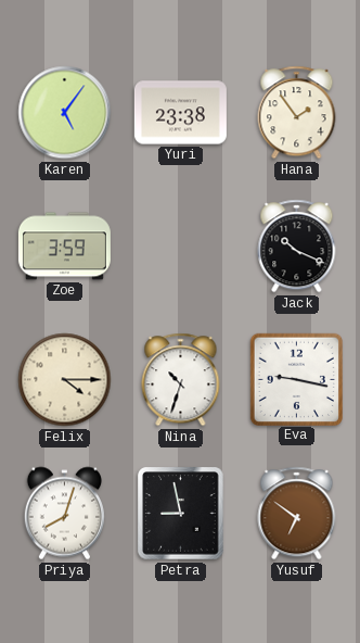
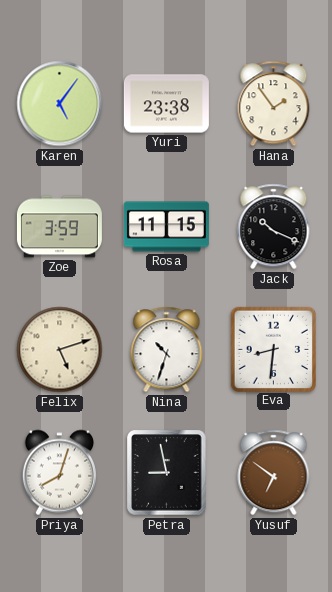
Rosa: none -> 11:15 (166, 227)
Felix: 4:15 -> 5:12 (60, 350)
Eva: 9:17 -> 8:31 (273, 349)
